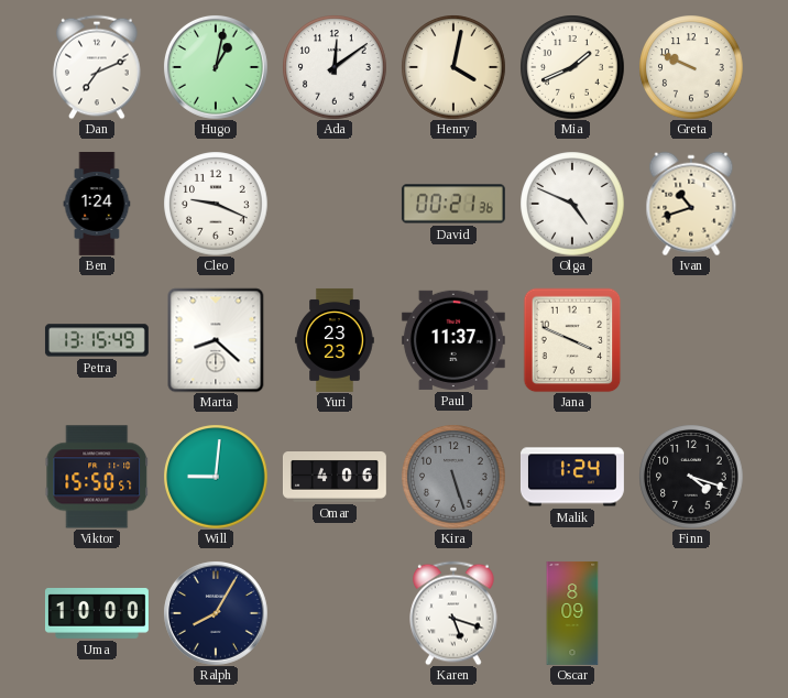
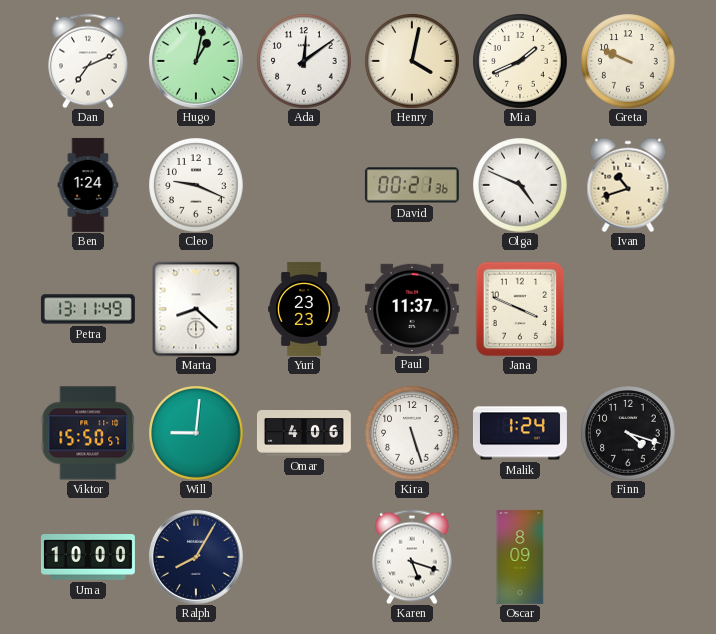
Petra: 13:15 -> 13:11 (88, 309)
Kira dial: grey -> white (412, 433)
